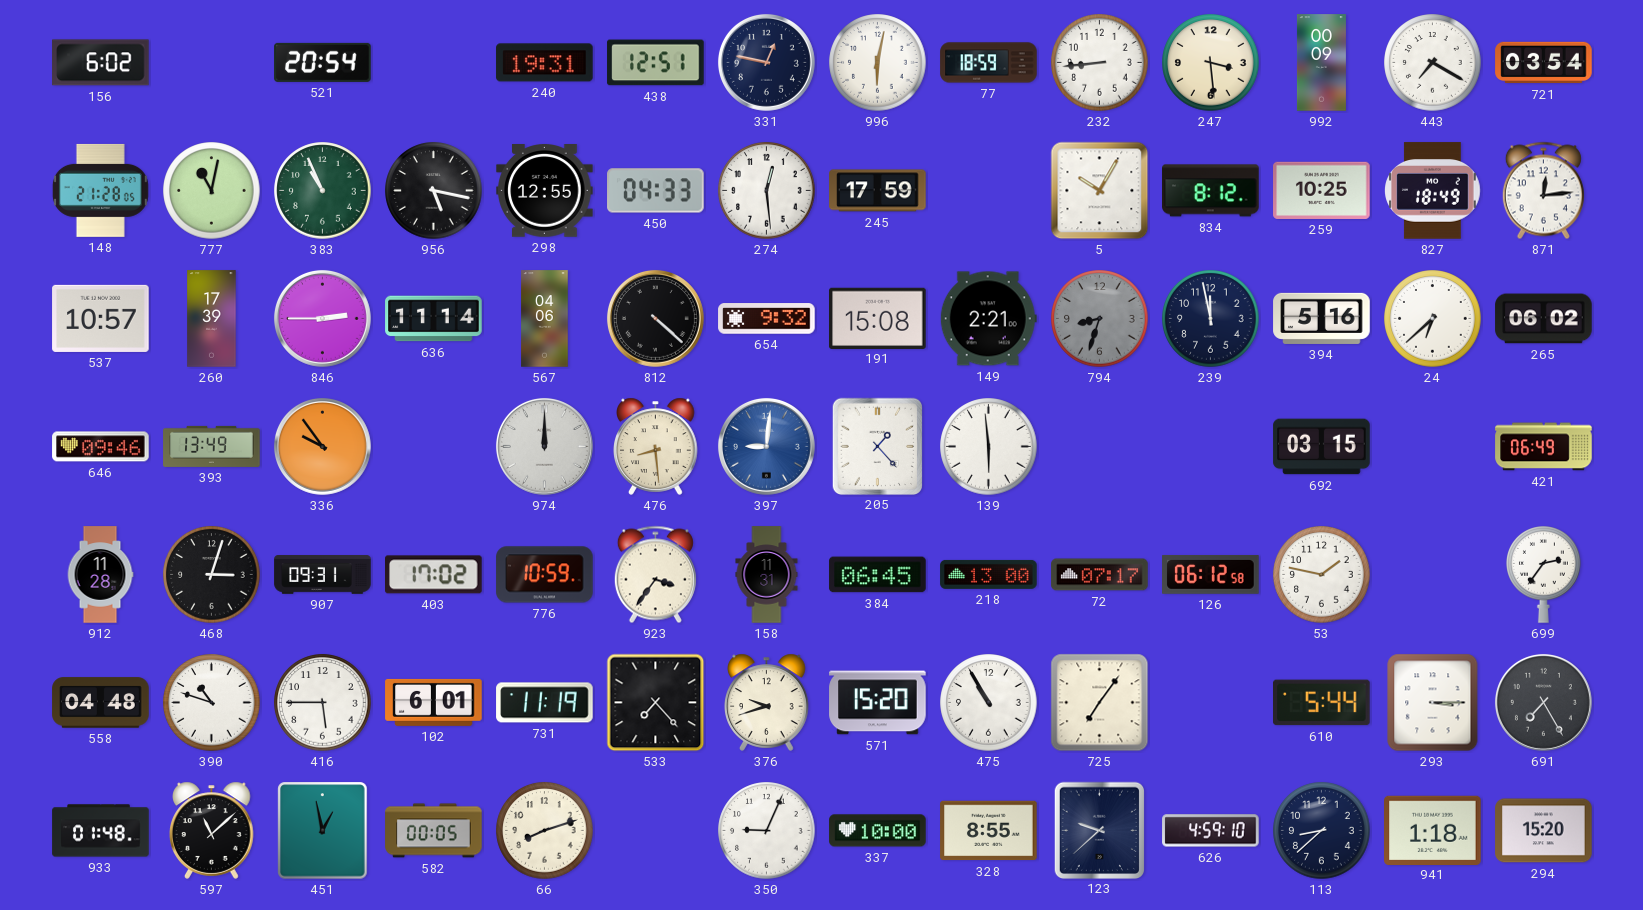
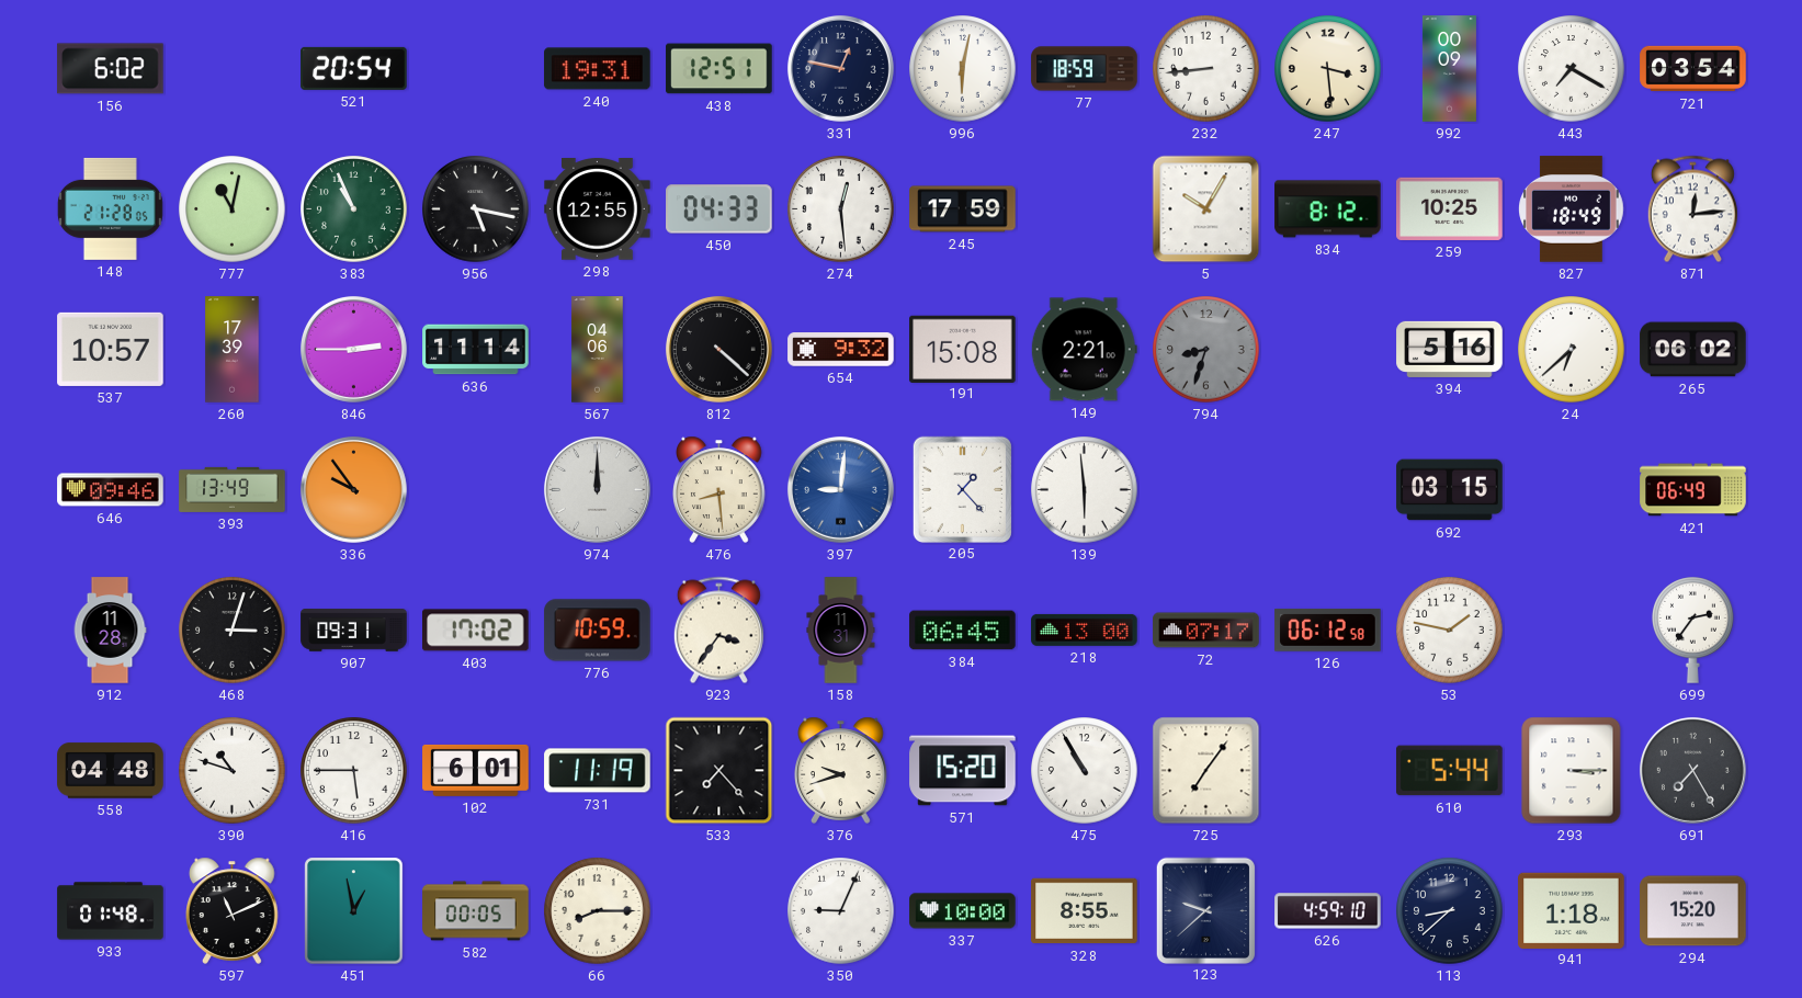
239: 11:58 -> none (1211, 319)
597: 11:08 -> 11:11 (233, 910)
66: 8:12 -> 8:15 (598, 911)
